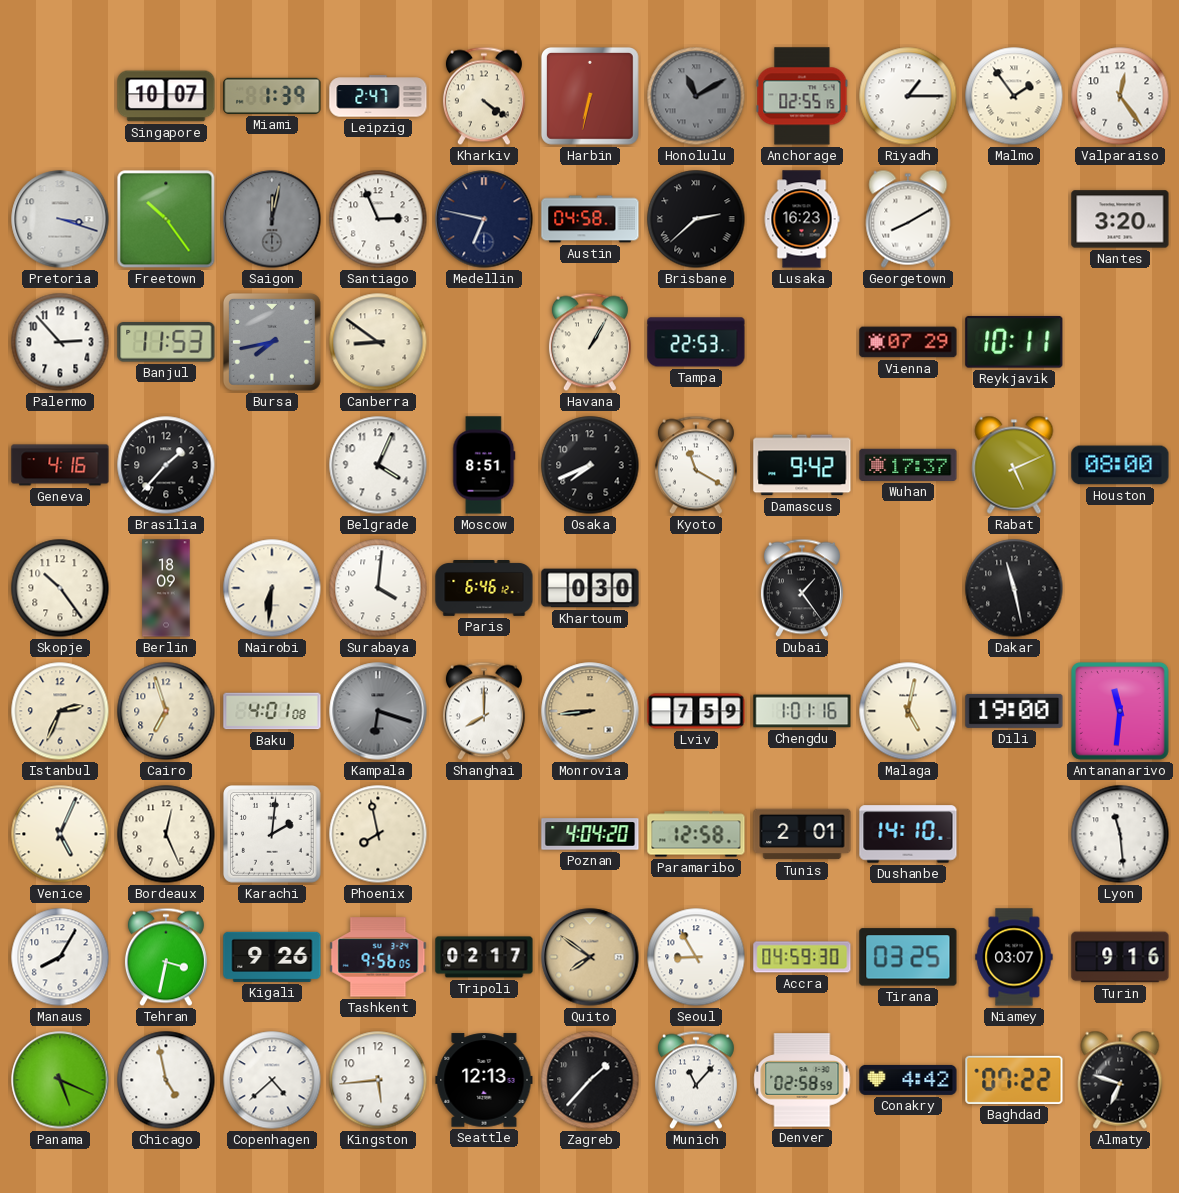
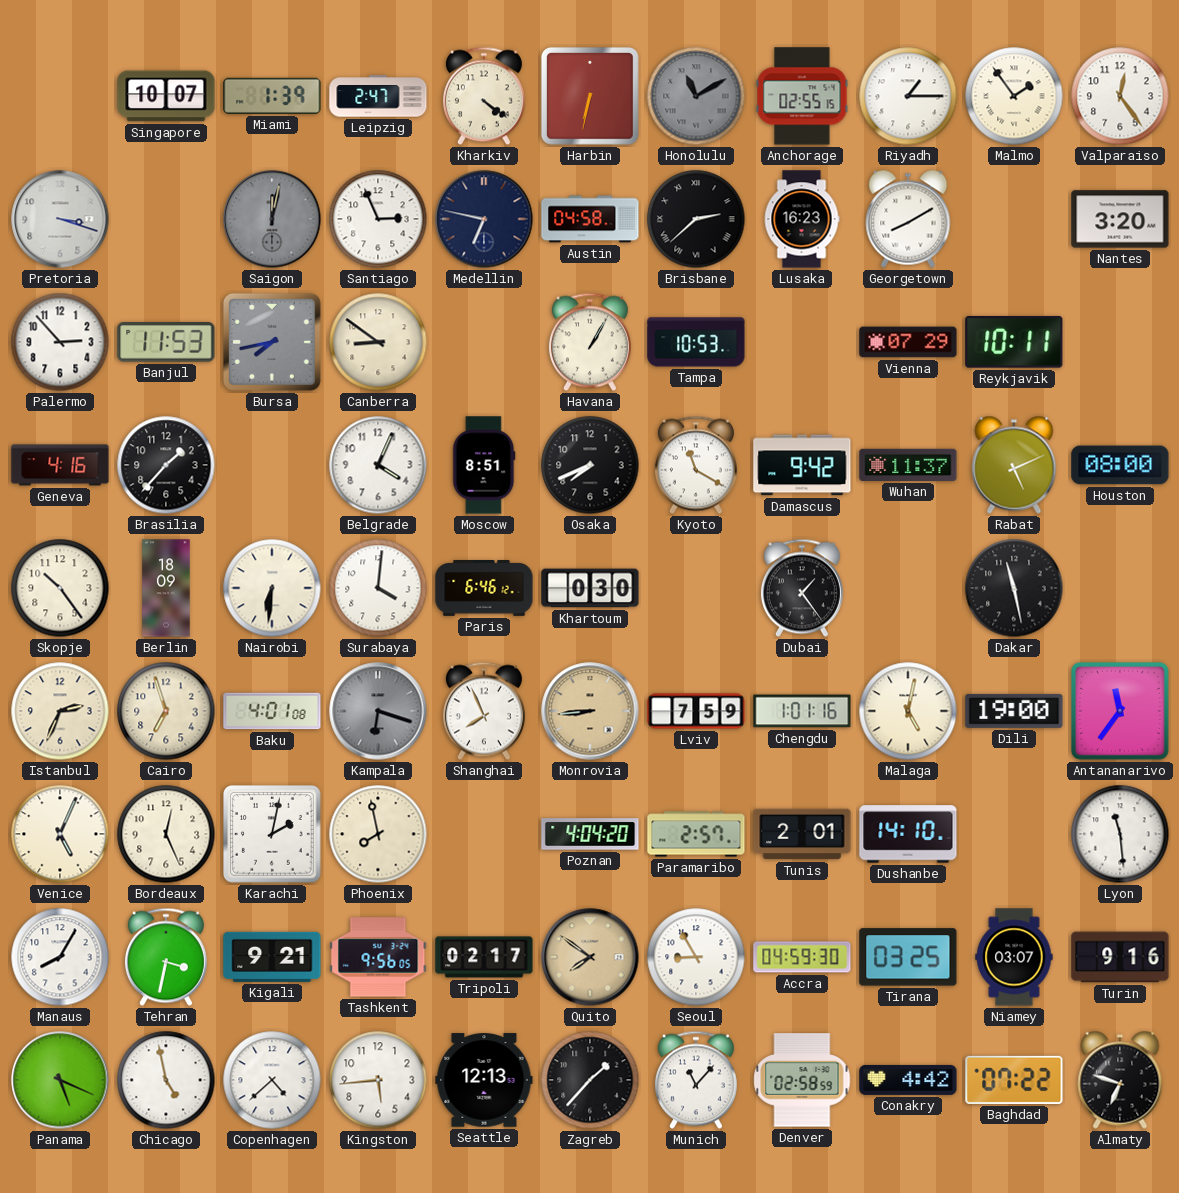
Freetown: 10:24 -> none (166, 219)
Tampa: 22:53 -> 10:53 (696, 342)
Wuhan: 17:37 -> 11:37 (908, 465)
Shanghai: 8:00 -> 7:56 (484, 711)
Antananarivo: 11:31 -> 11:36 (1121, 712)
Karachi: 2:01 -> 2:02 (273, 835)
Paramaribo: 12:58 -> 2:57 (696, 834)
Kigali: 9:26 -> 9:21 (272, 957)
